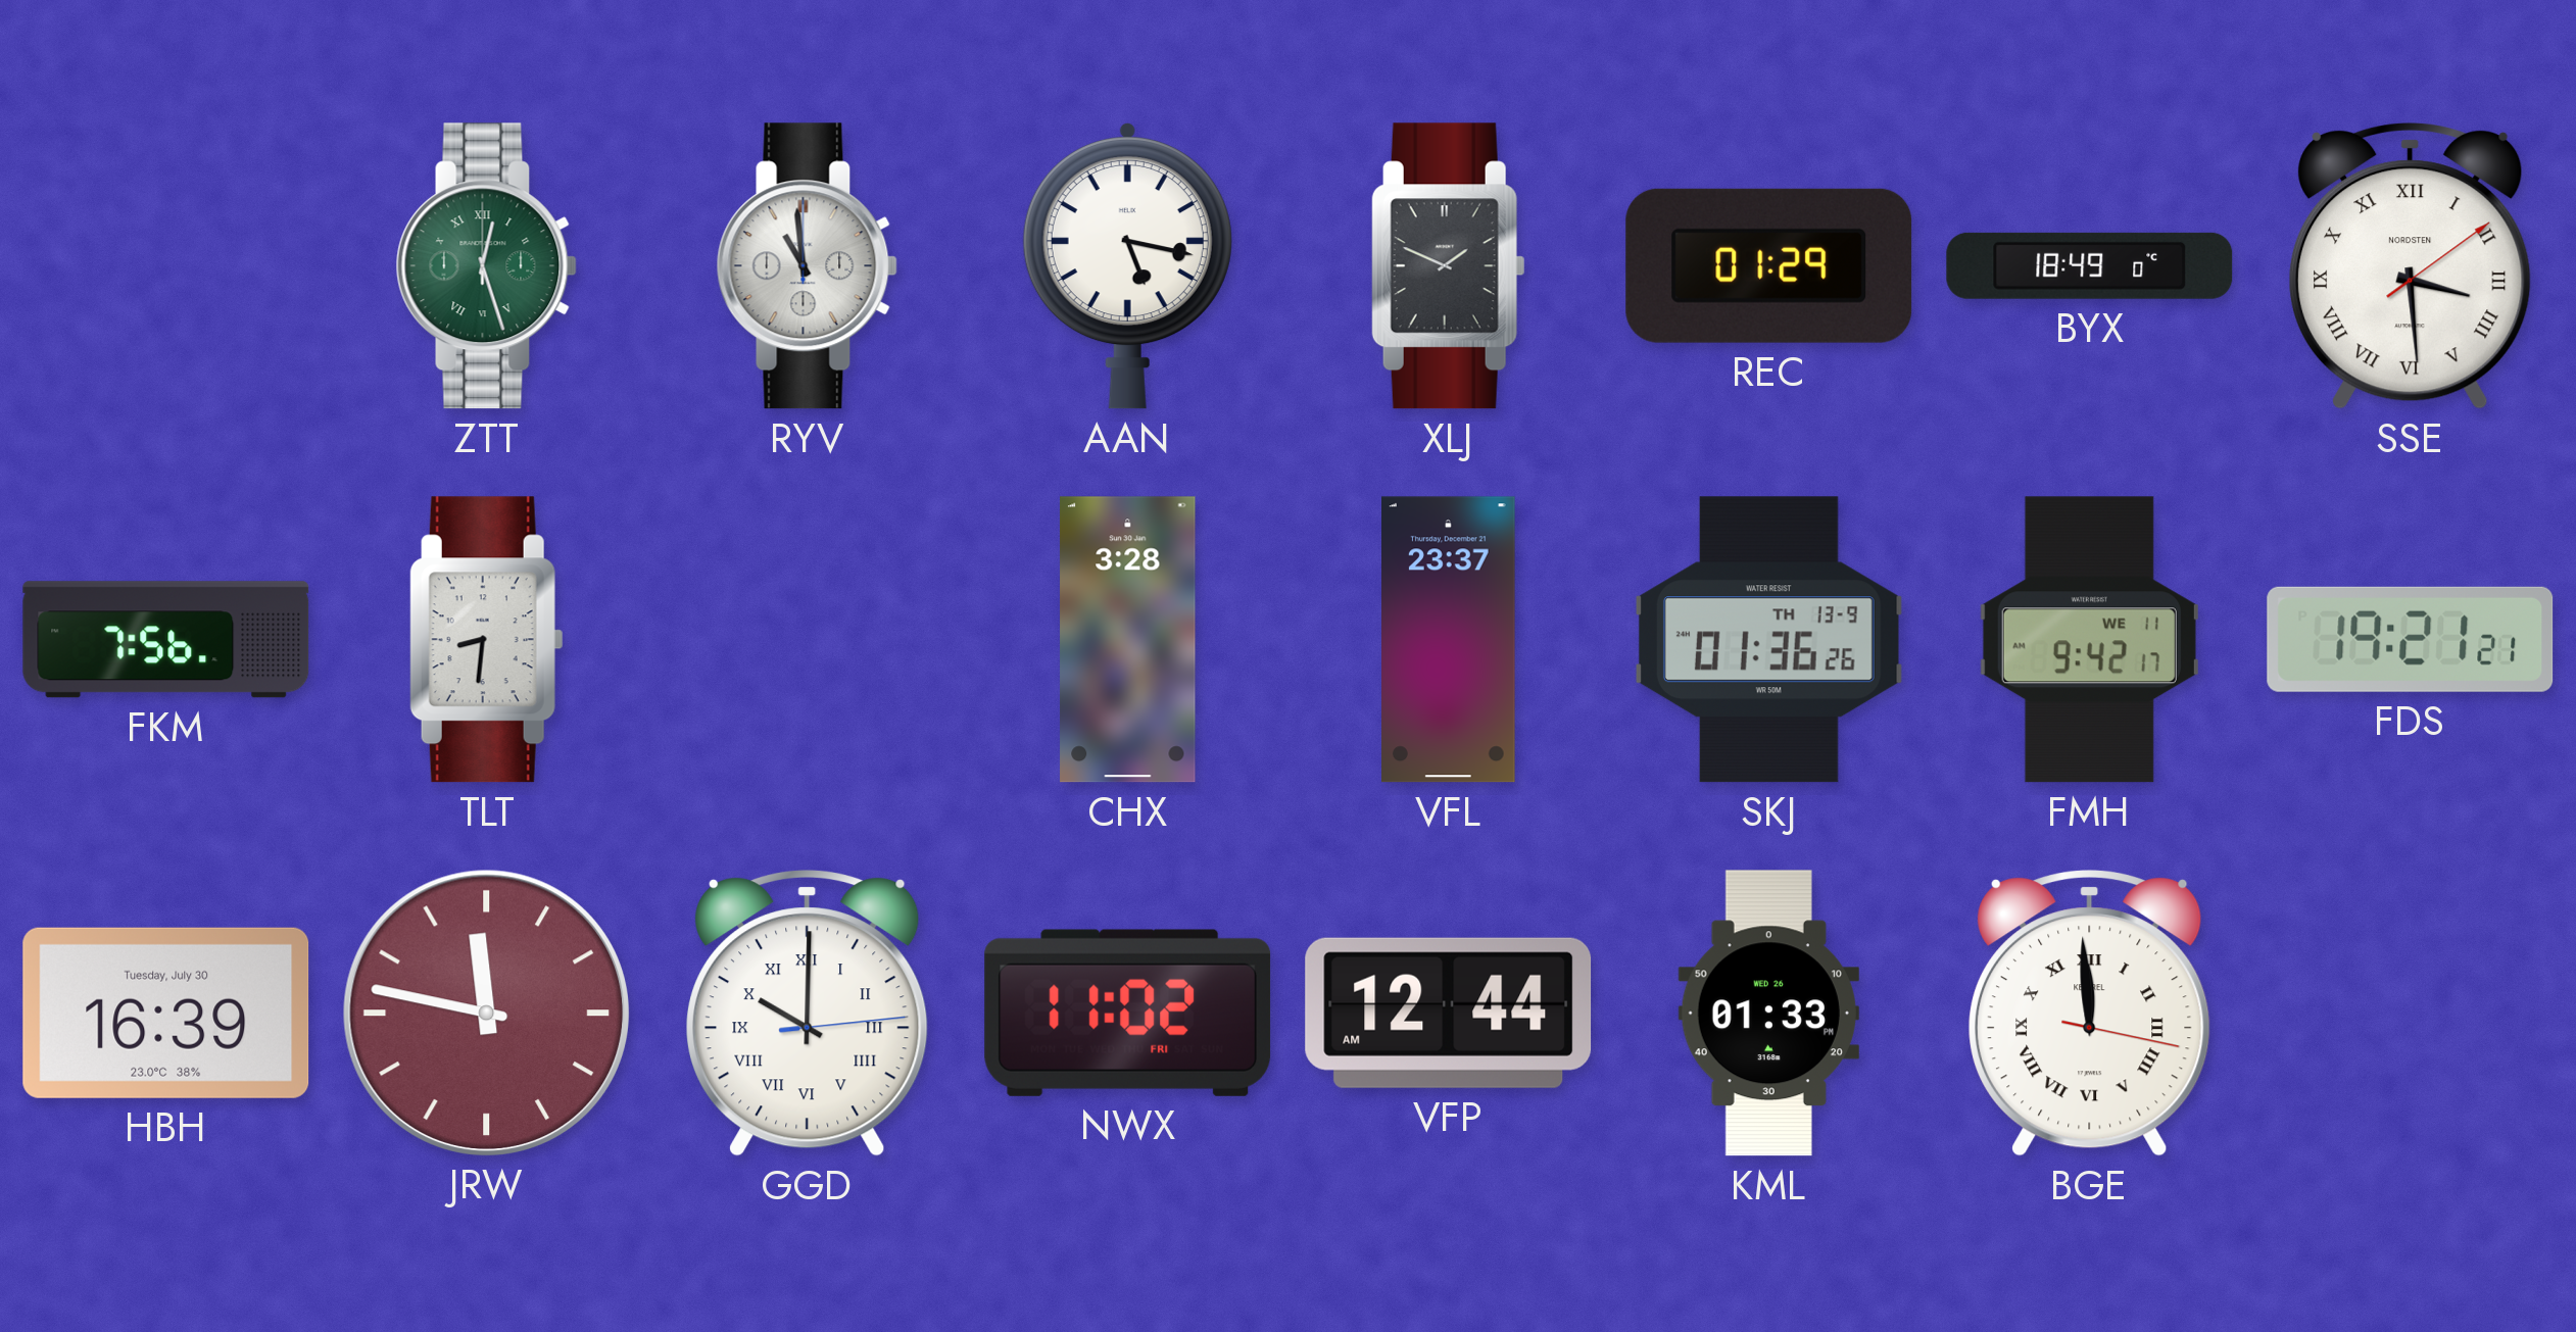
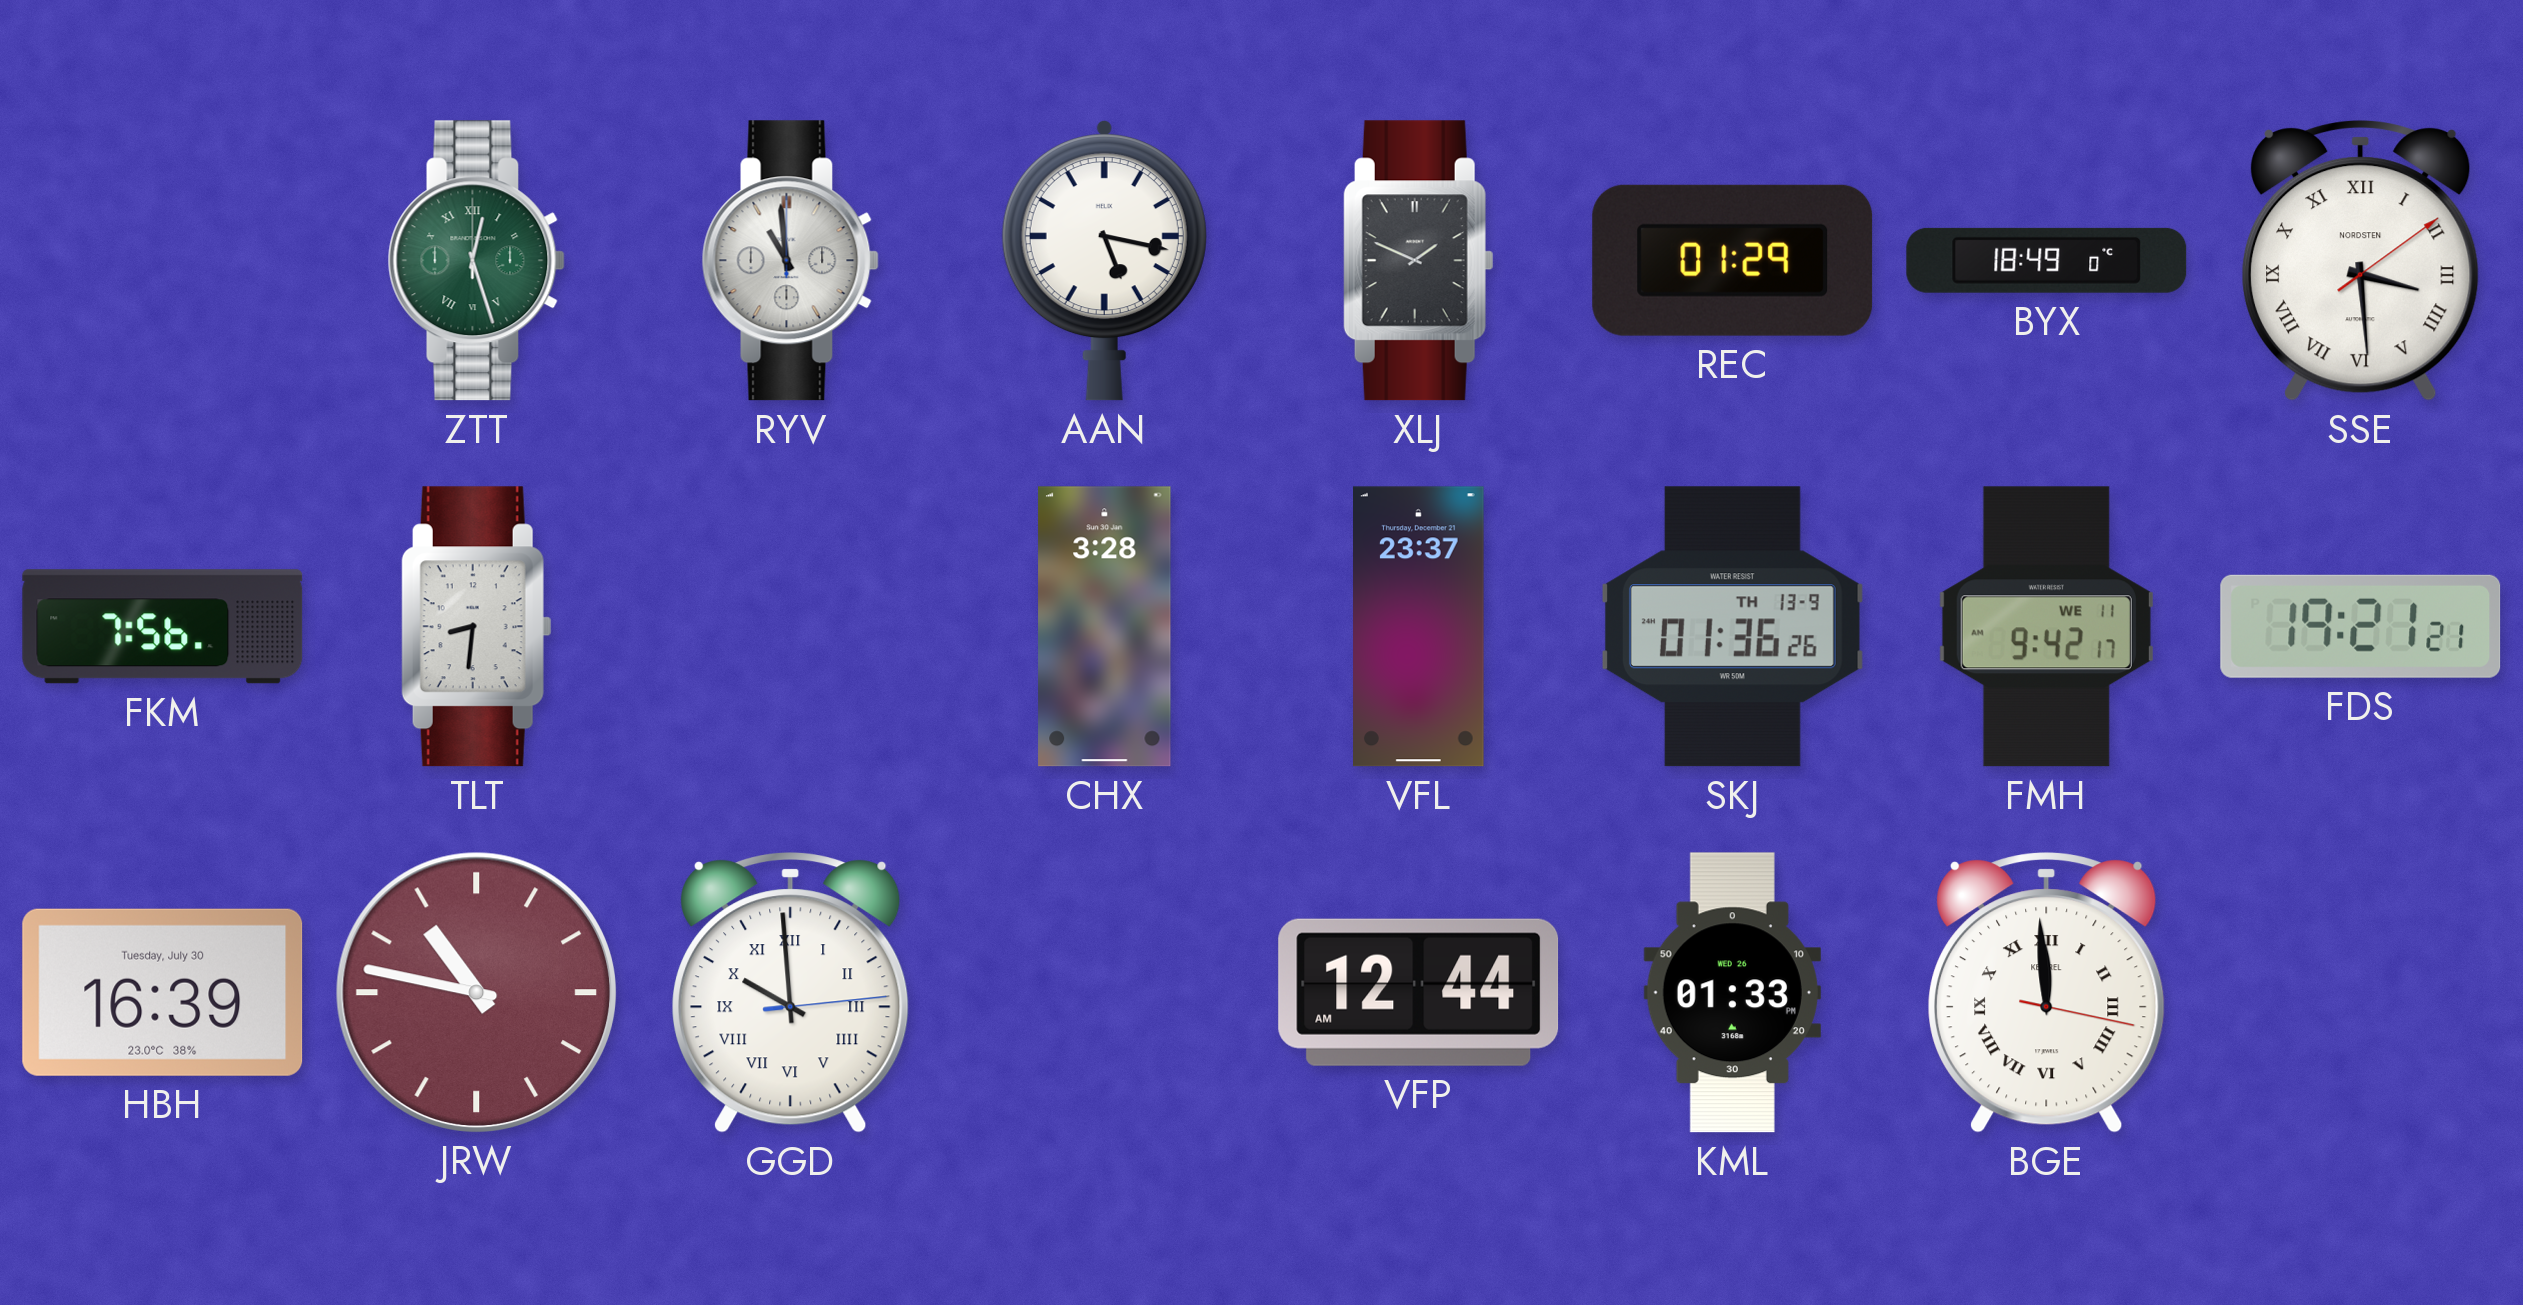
JRW: 11:47 -> 10:47 (476, 992)
GGD: 10:00 -> 9:59 (791, 993)
NWX: 11:02 -> none (1128, 1013)
